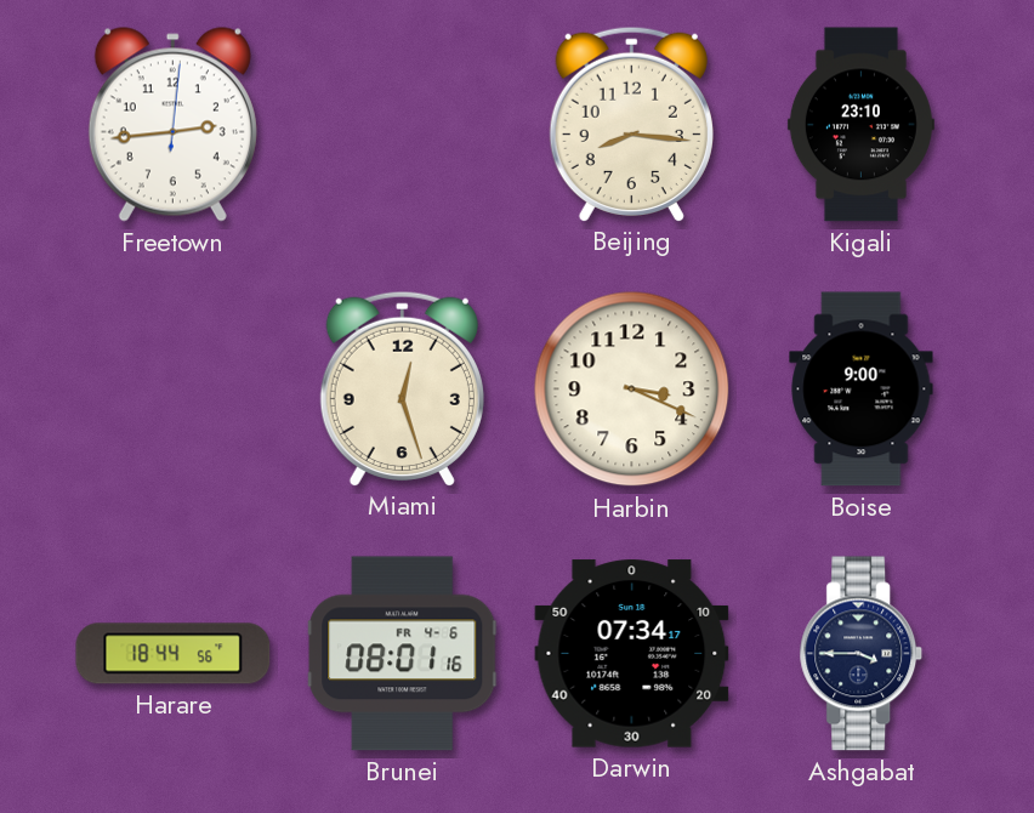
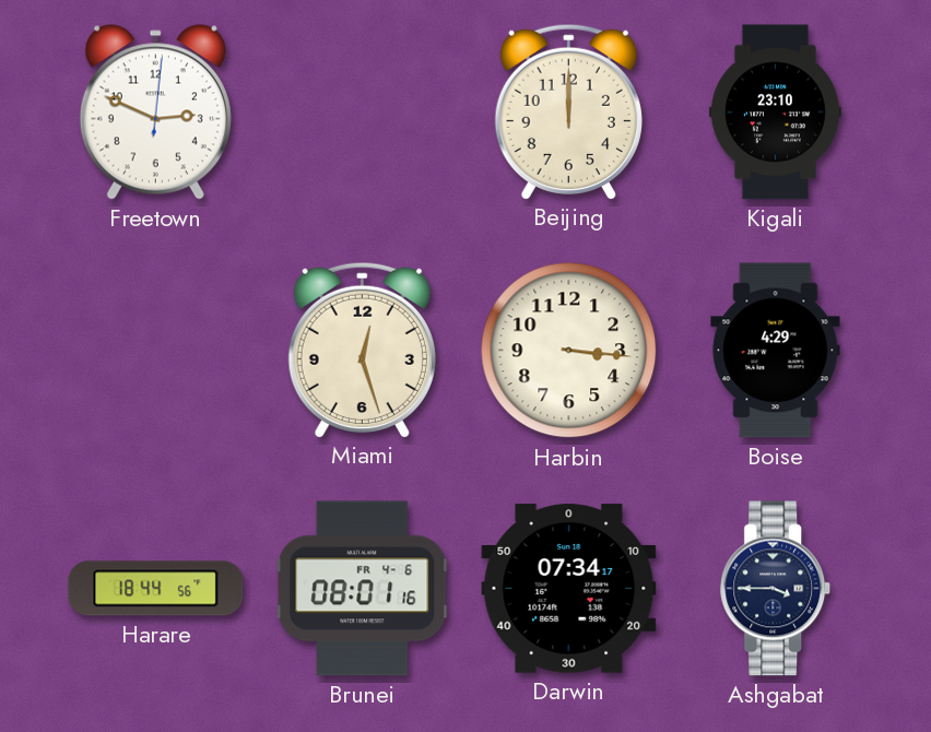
Freetown: 2:44 -> 2:49 (155, 113)
Beijing: 8:16 -> 12:00 (568, 111)
Harbin: 3:19 -> 3:16 (569, 351)
Boise: 9:00 -> 4:29 (776, 351)
